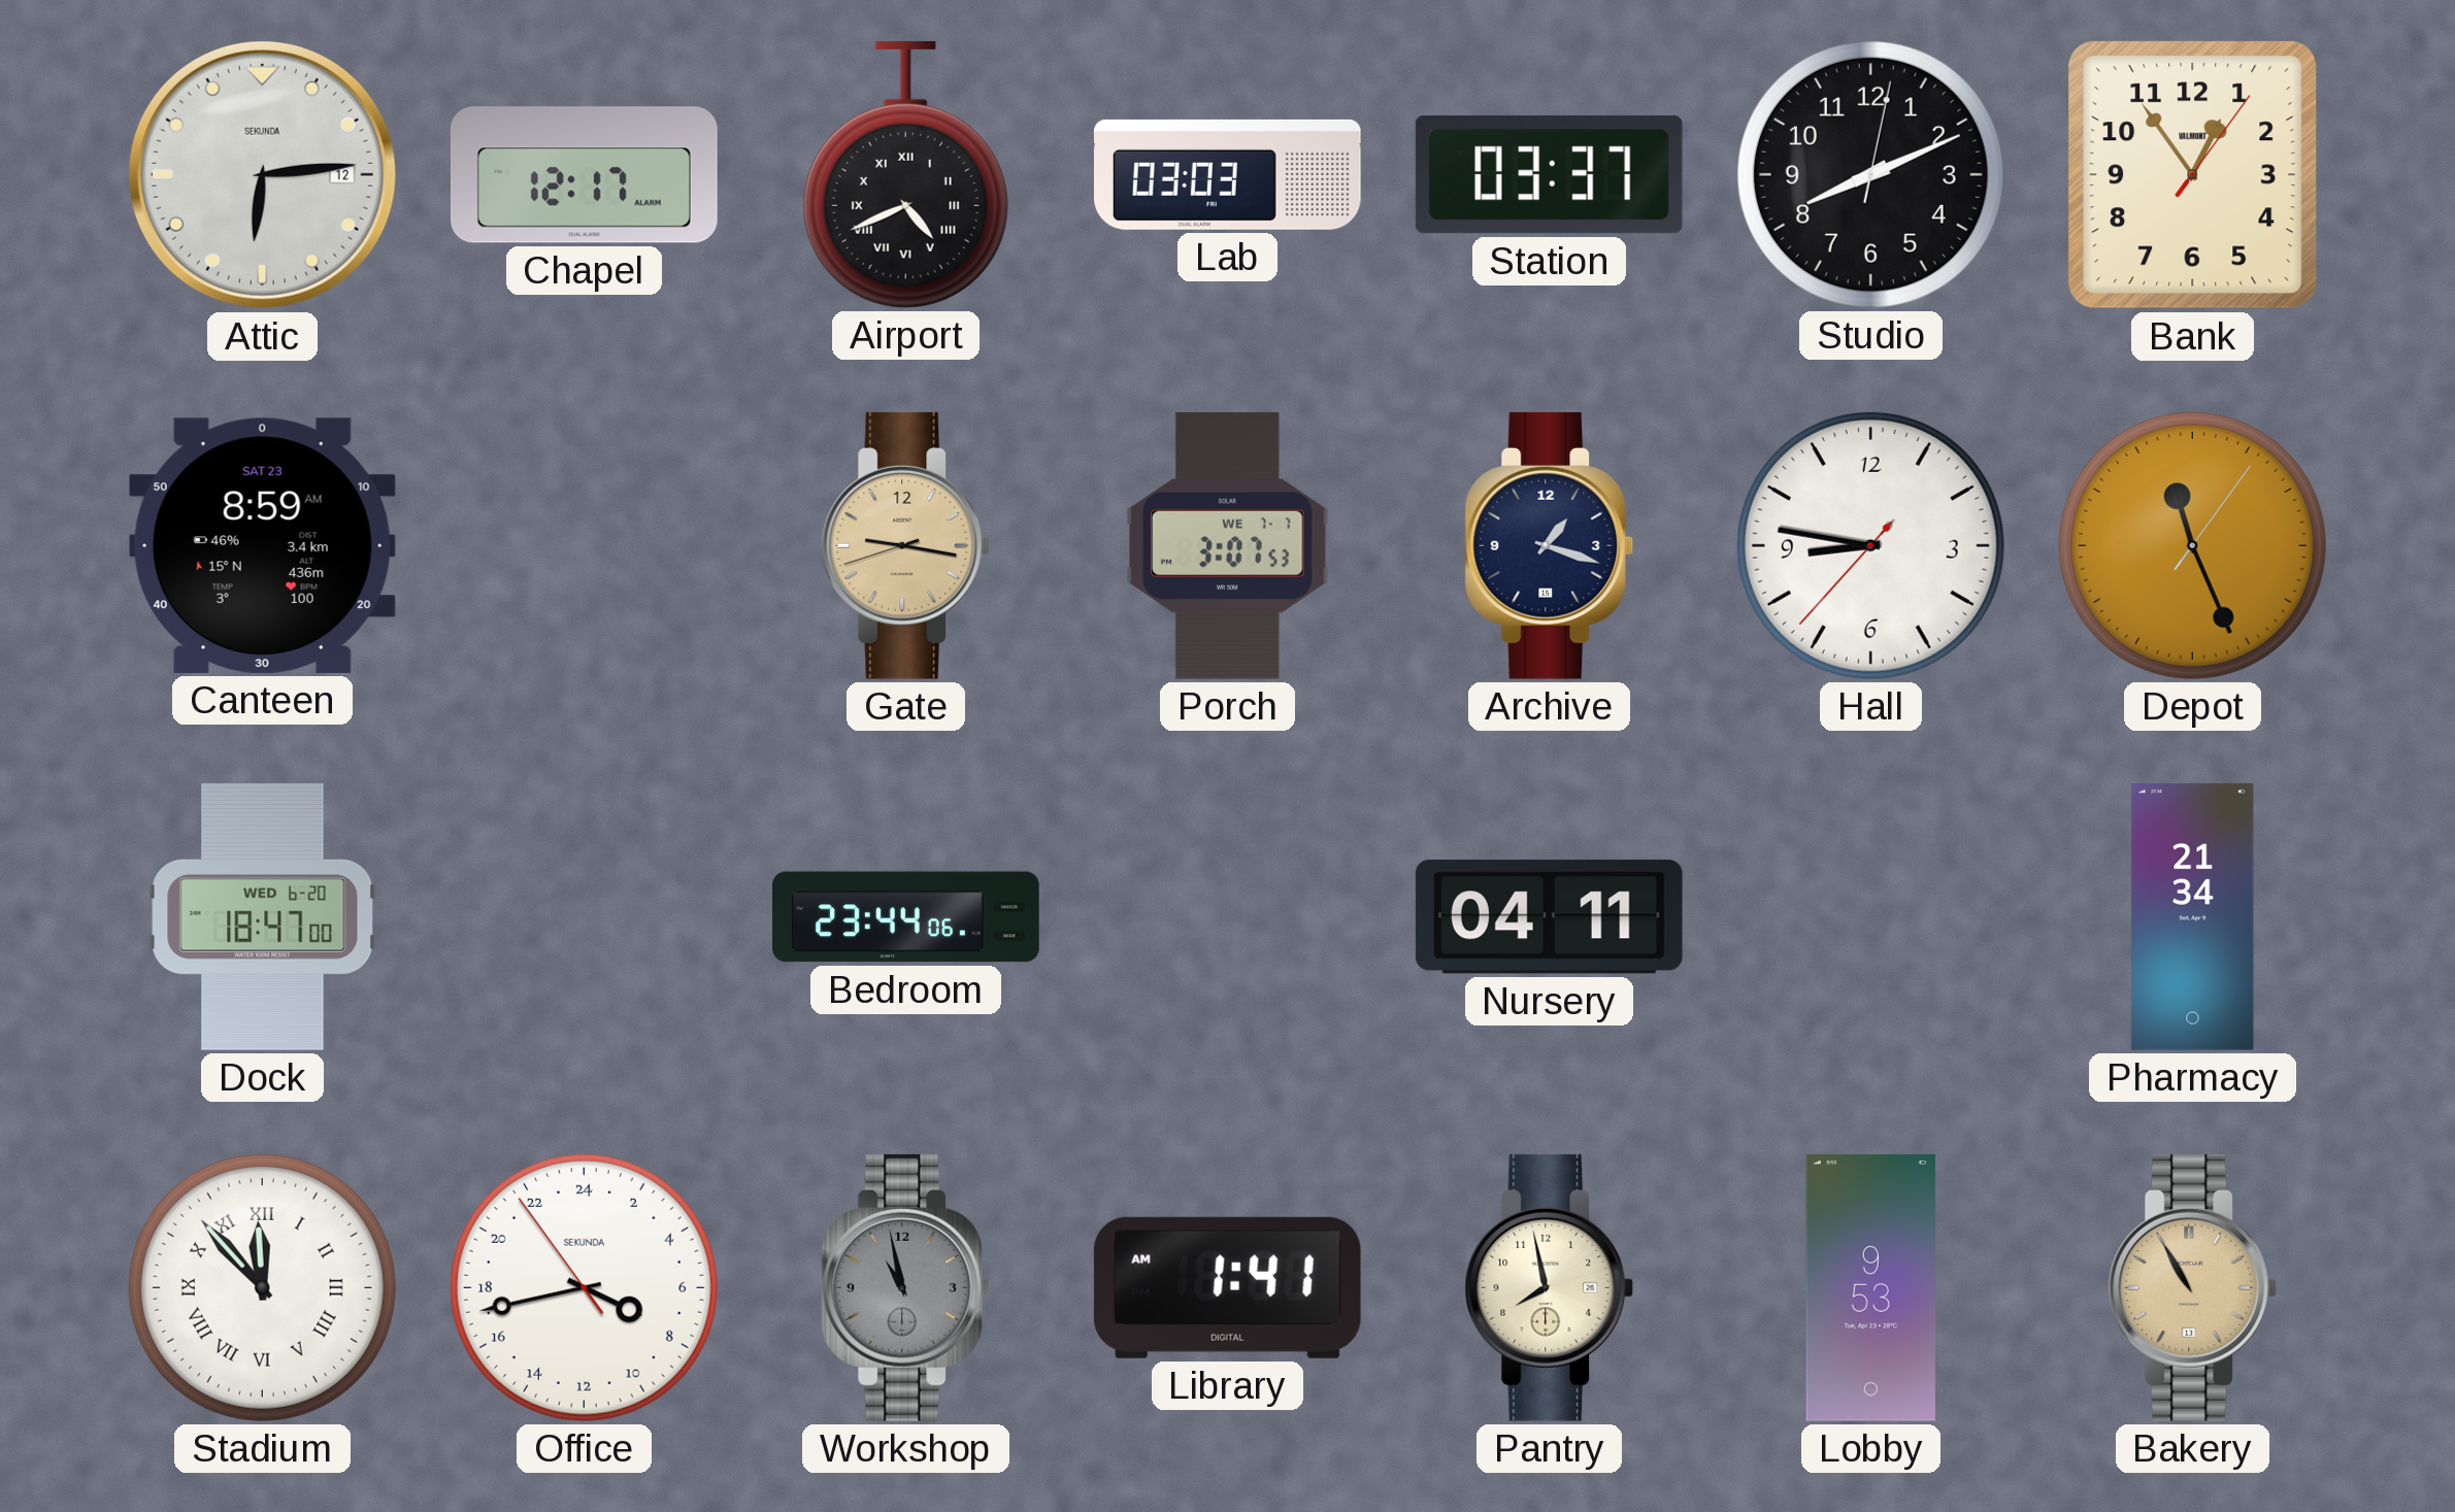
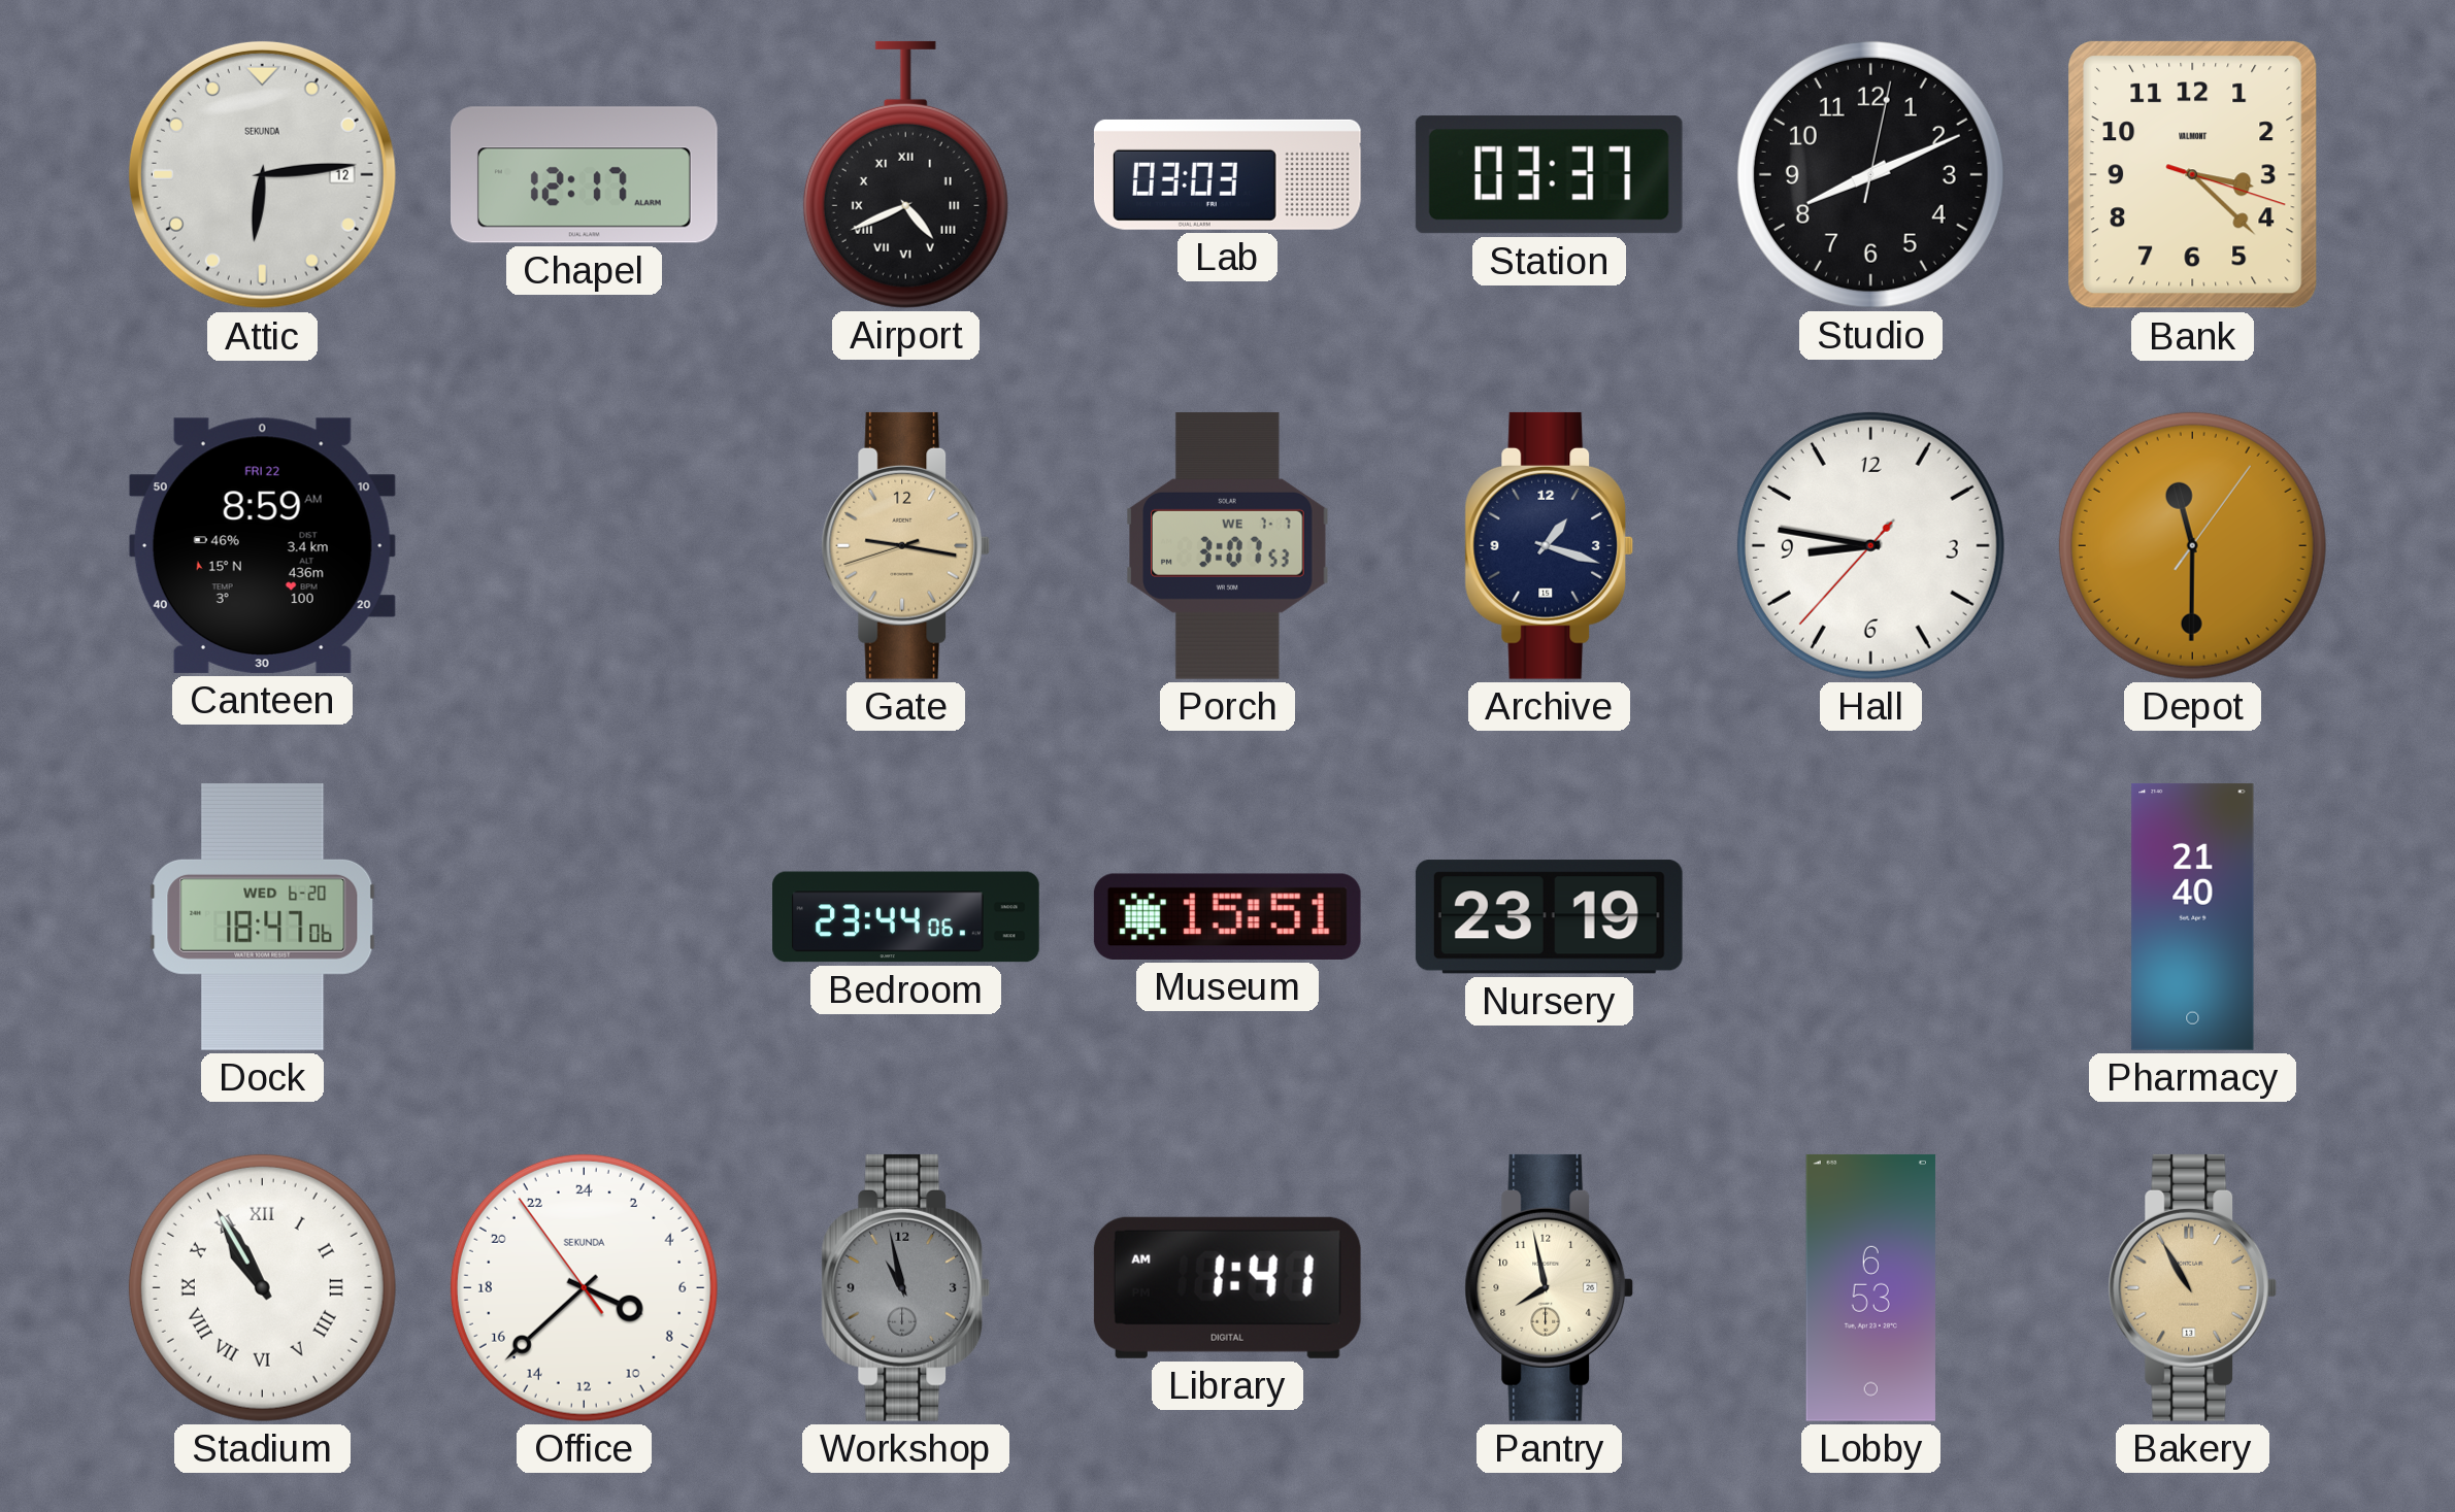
Bank: 12:54 -> 3:22 (2193, 175)
Canteen date: SAT 23 -> FRI 22 (262, 545)
Depot: 11:26 -> 11:30 (2192, 545)
Dock: 18:47:00 -> 18:47:06 (263, 916)
Museum: none -> 15:51 (1227, 916)
Nursery: 04:11 -> 23:19 (1549, 917)
Pharmacy: 21:34 -> 21:40 (2193, 916)
Stadium: 11:53 -> 10:55 (262, 1287)
Office: 7:42 -> 7:37 (584, 1287)
Lobby: 9:53 -> 6:53 (1870, 1287)
